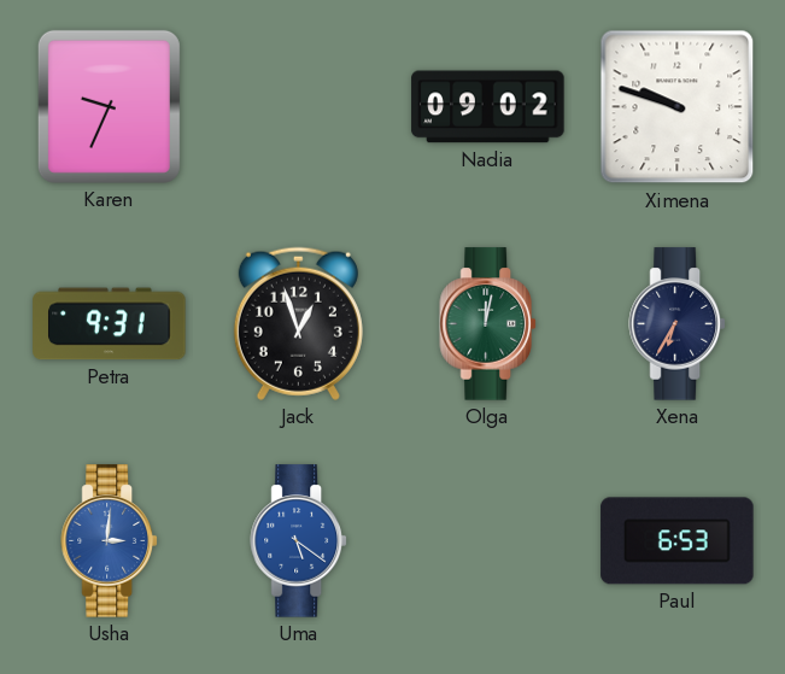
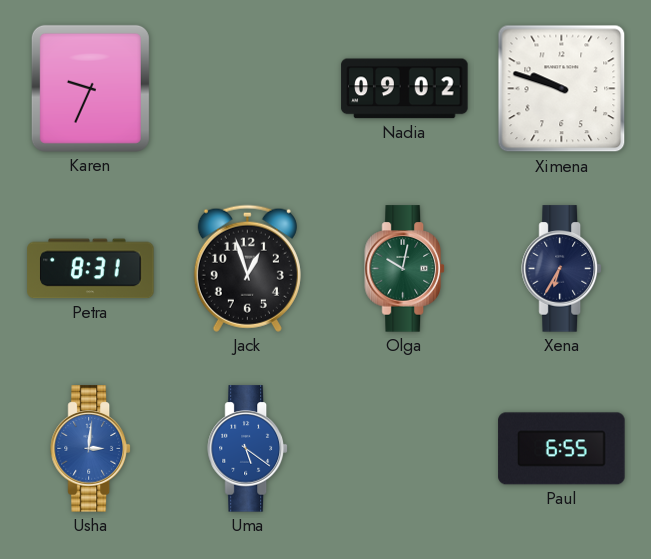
Petra: 9:31 -> 8:31 (91, 269)
Olga: 12:02 -> 10:02 (404, 269)
Paul: 6:53 -> 6:55 (562, 449)
